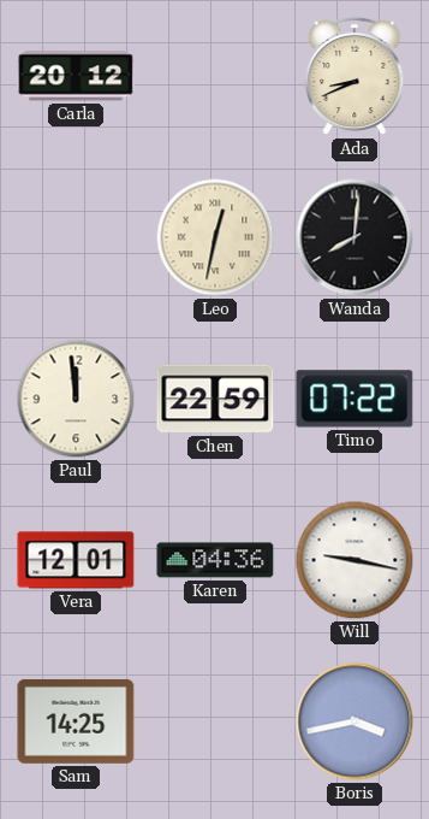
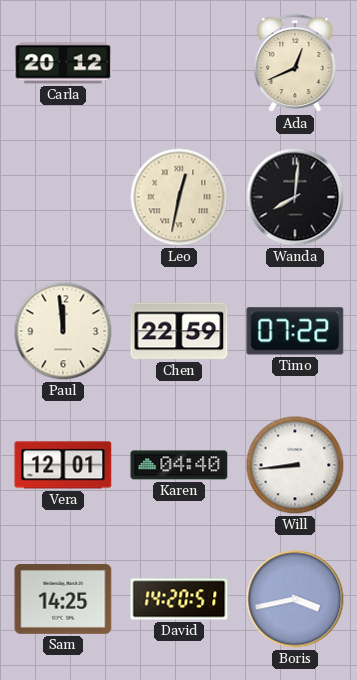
Ada: 8:41 -> 12:41 (295, 63)
Karen: 04:36 -> 04:40 (179, 465)
Will: 9:17 -> 8:44 (295, 465)
David: none -> 14:20 (179, 599)
